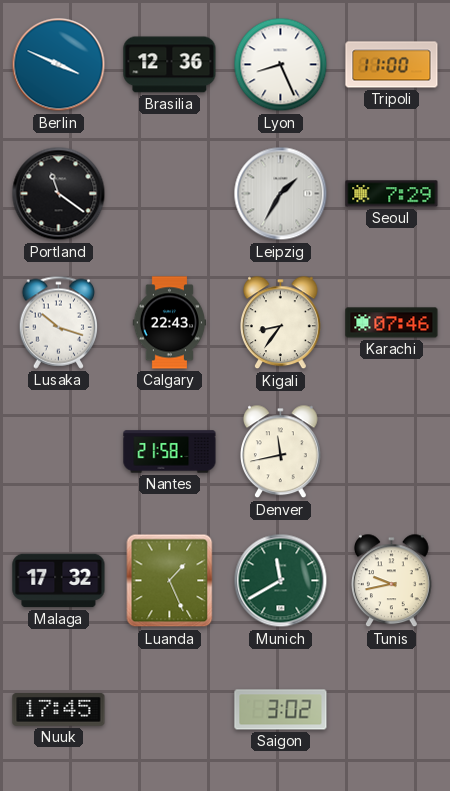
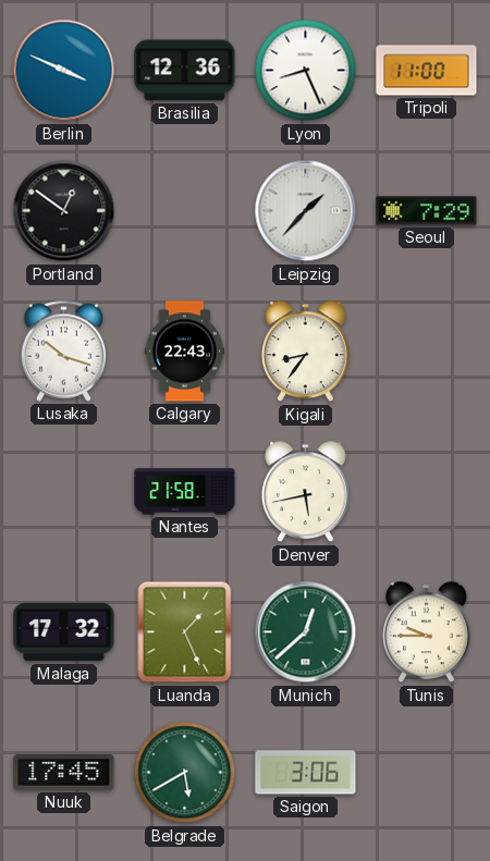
Portland: 11:21 -> 12:51 (64, 211)
Leipzig: 1:35 -> 1:37 (306, 211)
Karachi: 07:46 -> none (392, 323)
Denver: 11:43 -> 5:43 (306, 492)
Munich: 11:40 -> 12:38 (306, 632)
Tunis: 9:43 -> 9:45 (427, 632)
Belgrade: none -> 5:40 (185, 773)
Saigon: 3:02 -> 3:06 (306, 773)
